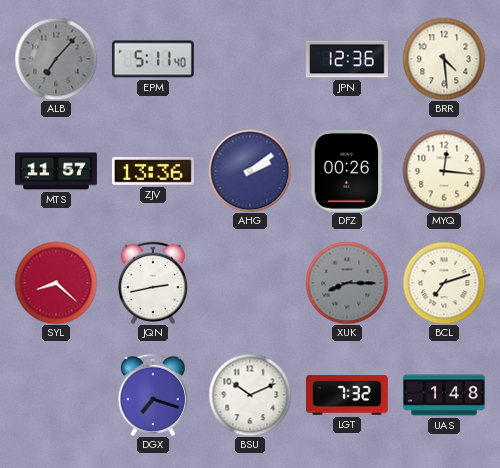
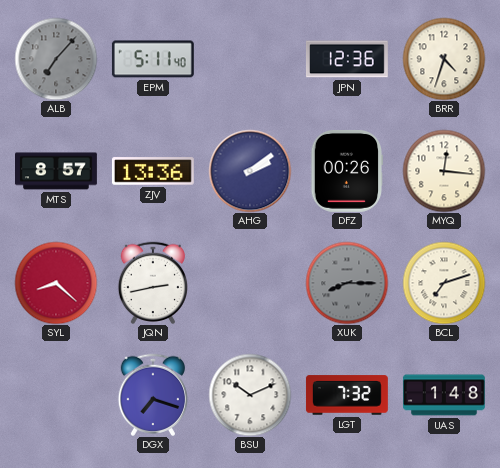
BRR: 4:29 -> 4:33 (444, 59)
MTS: 11:57 -> 8:57 (57, 171)
